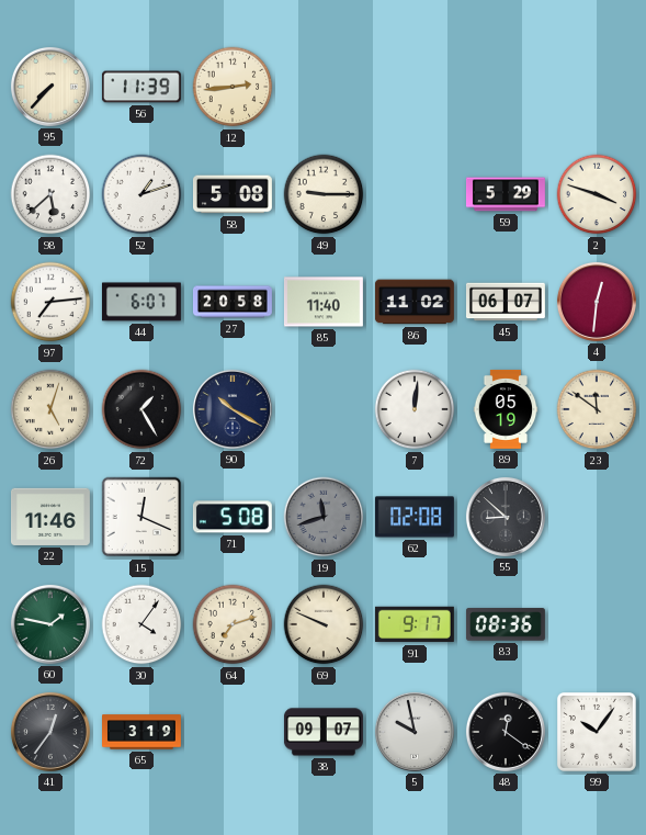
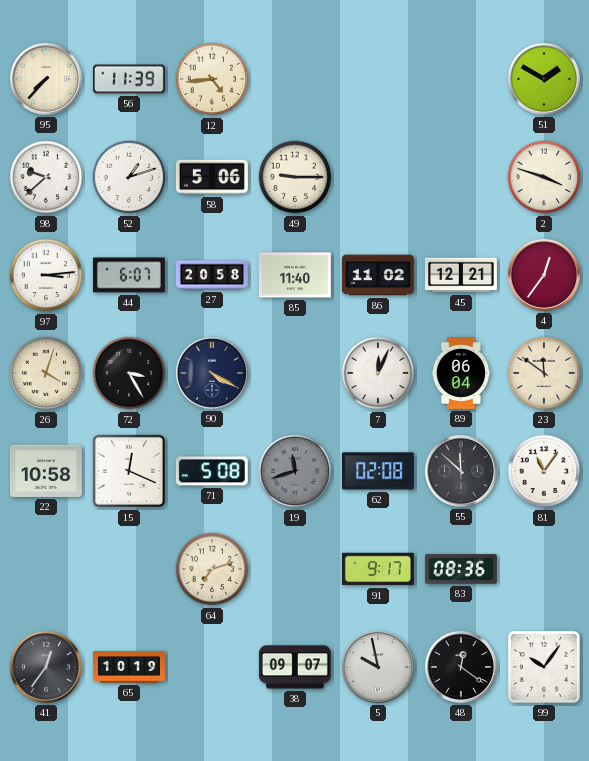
12: 2:44 -> 4:44 (212, 79)
51: none -> 1:50 (544, 79)
98: 5:38 -> 9:38 (46, 177)
58: 5:08 -> 5:06 (212, 177)
59: 5:29 -> none (506, 194)
97: 7:14 -> 3:14 (46, 275)
45: 06:07 -> 12:21 (461, 275)
4: 12:31 -> 12:36 (544, 275)
26: 5:03 -> 4:03 (46, 373)
72: 1:25 -> 3:25 (129, 373)
90: 10:20 -> 4:20 (212, 373)
7: 12:01 -> 12:04 (378, 373)
89: 05:19 -> 06:04 (461, 373)
22: 11:46 -> 10:58 (46, 471)
55: 8:52 -> 11:52 (461, 471)
81: none -> 11:06 (544, 471)
60: 1:47 -> none (50, 624)
30: 4:06 -> none (141, 624)
69: 9:49 -> none (324, 624)
65: 3:19 -> 10:19 (130, 667)
